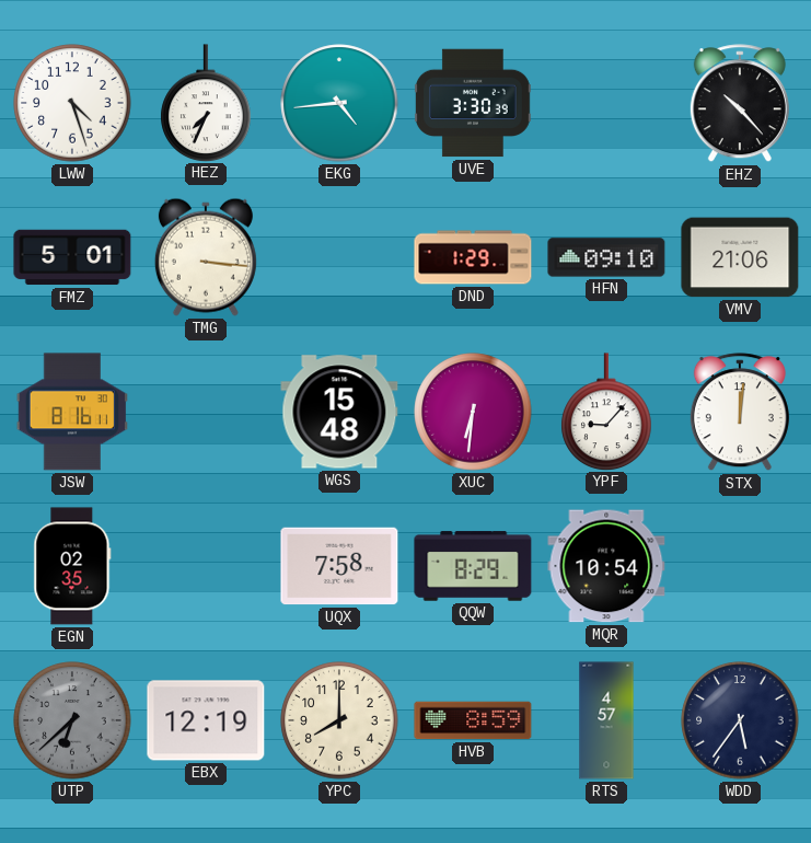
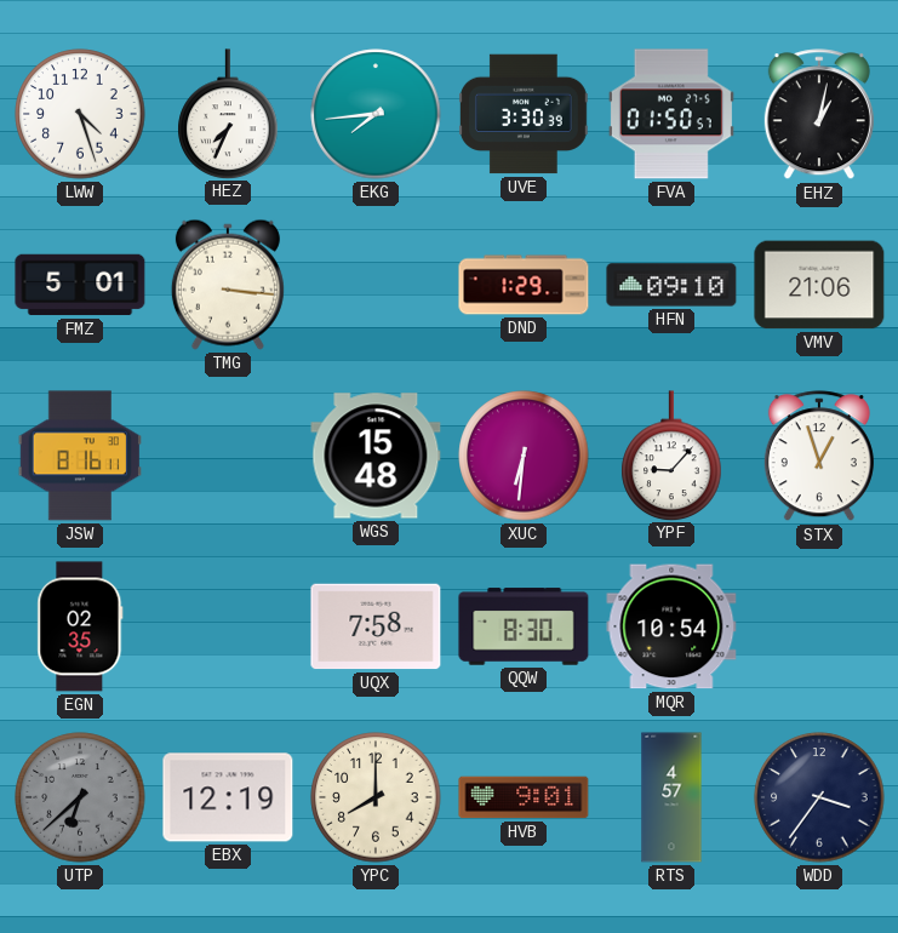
EKG: 4:44 -> 7:44 (376, 114)
FVA: none -> 01:50 (671, 114)
EHZ: 10:23 -> 1:02 (819, 115)
STX: 12:01 -> 12:57 (819, 457)
QQW: 8:29 -> 8:30 (524, 626)
HVB: 8:59 -> 9:01 (524, 797)
WDD: 5:36 -> 3:36 (819, 797)
